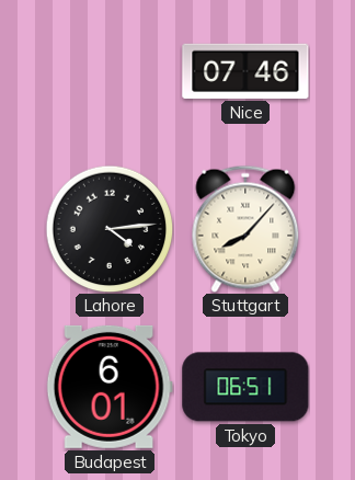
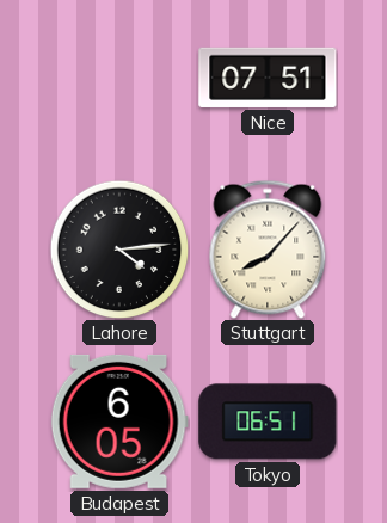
Nice: 07:46 -> 07:51 (268, 78)
Budapest: 6:01 -> 6:05 (119, 422)
